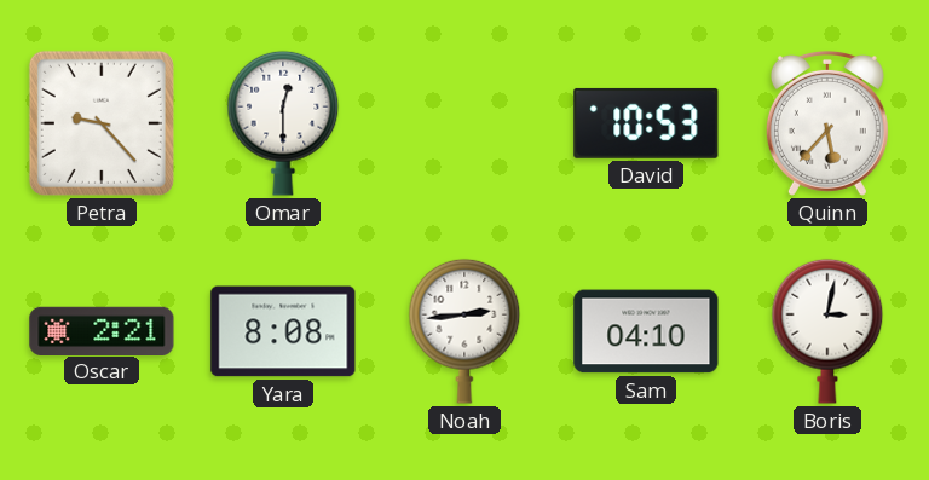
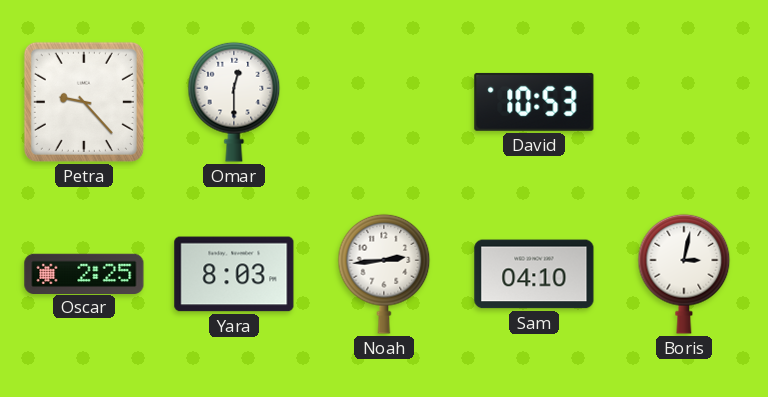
Quinn: 5:37 -> none (827, 123)
Oscar: 2:21 -> 2:25 (84, 273)
Yara: 8:08 -> 8:03 (234, 274)
